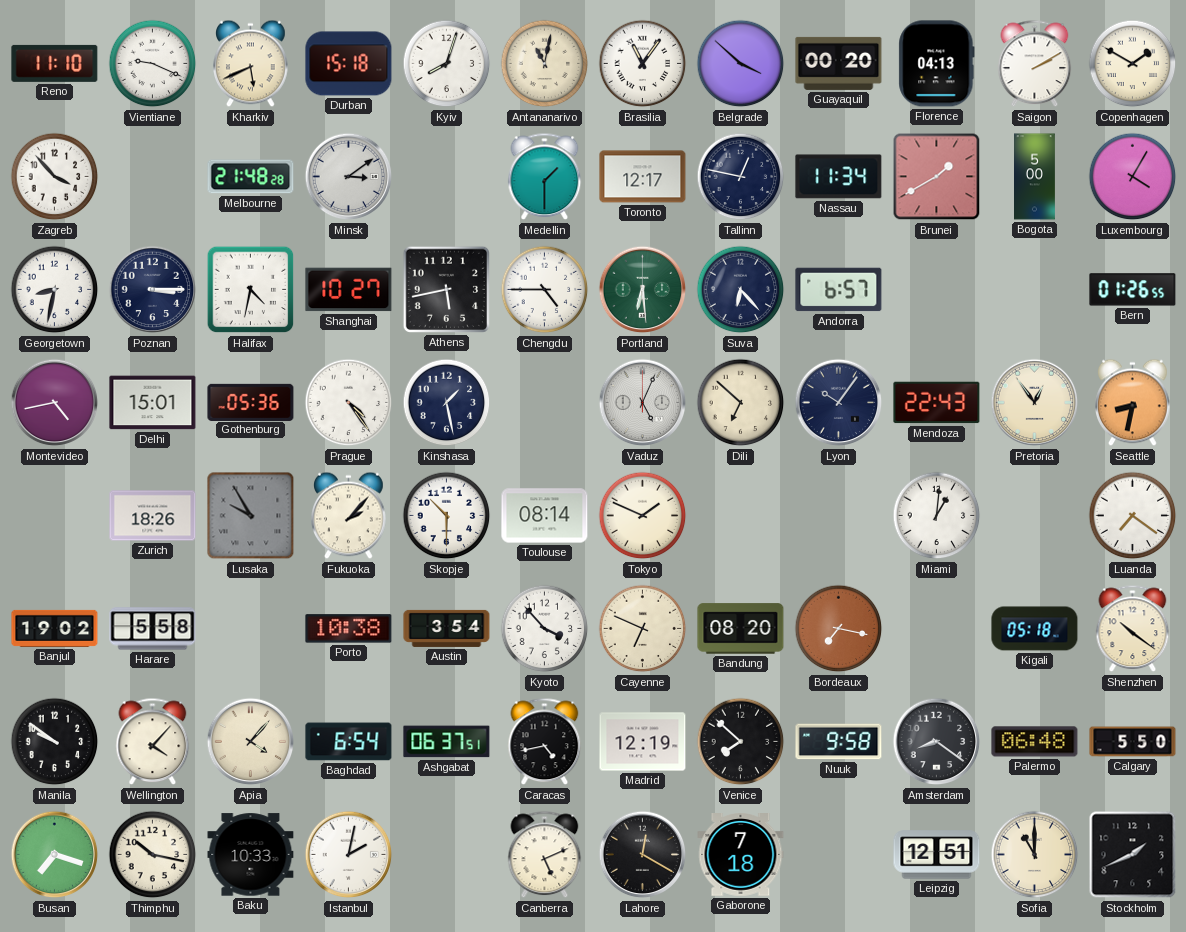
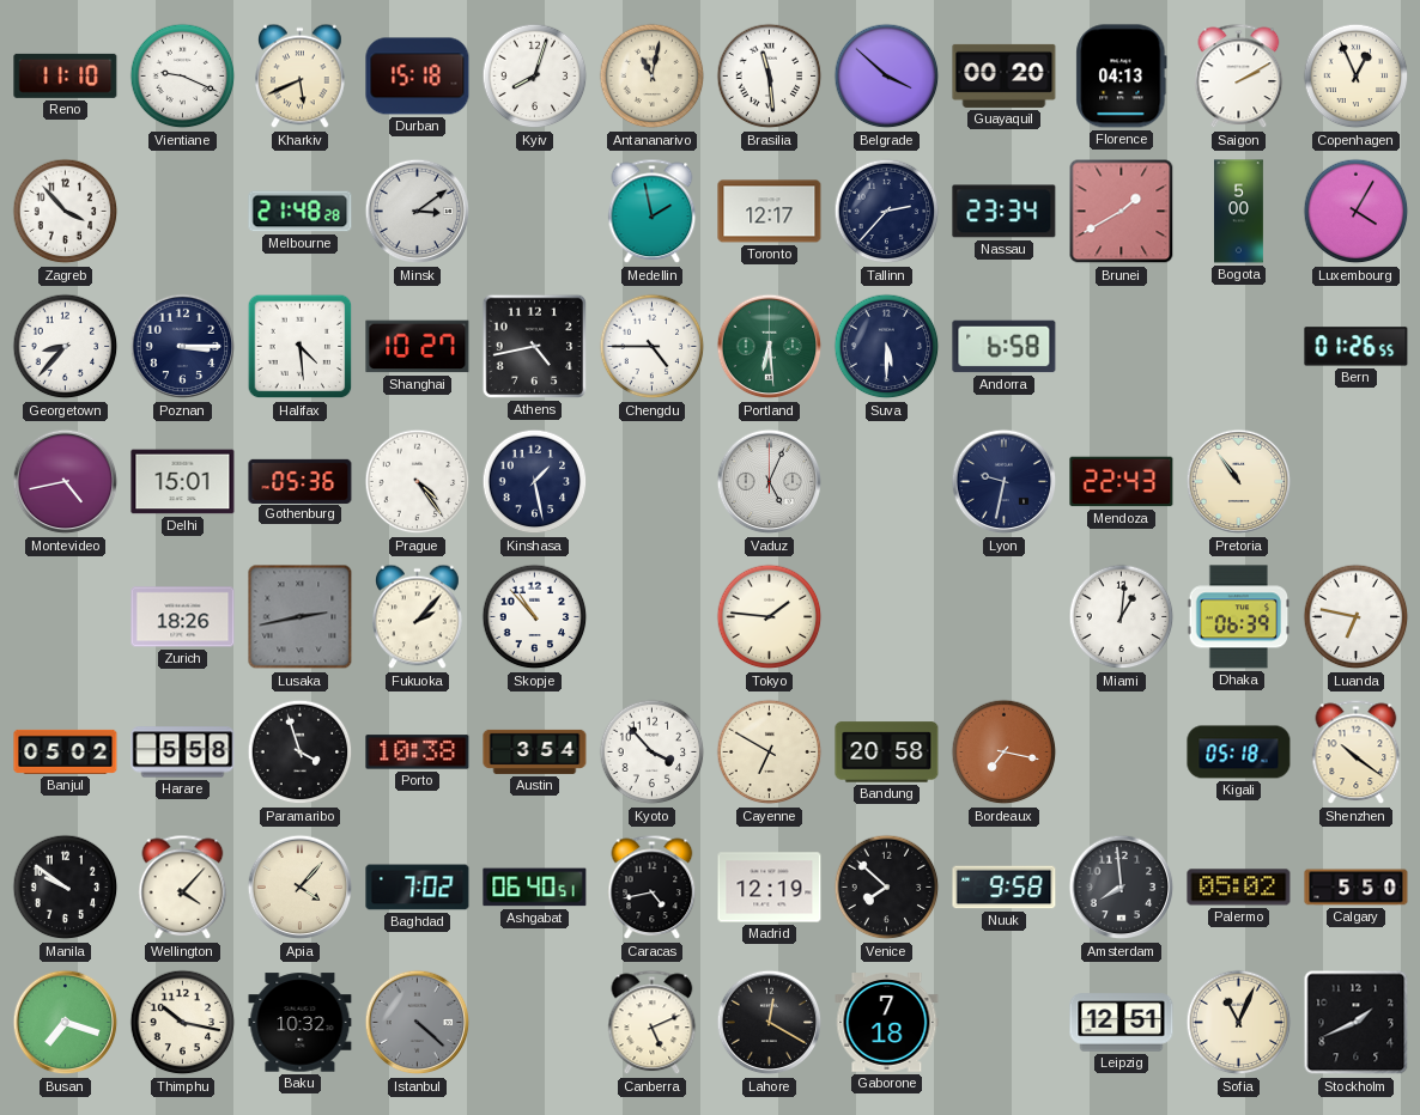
Brasilia: 11:06 -> 11:29 (770, 77)
Copenhagen: 1:50 -> 12:56 (1357, 77)
Medellin: 1:30 -> 1:58 (653, 212)
Tallinn: 12:47 -> 2:37 (887, 212)
Nassau: 11:34 -> 23:34 (1005, 212)
Georgetown: 8:32 -> 8:37 (66, 347)
Halifax: 4:32 -> 4:29 (301, 347)
Athens: 5:43 -> 4:43 (534, 346)
Suva: 6:23 -> 5:30 (887, 347)
Andorra: 6:57 -> 6:58 (1005, 347)
Dili: 6:52 -> none (741, 403)
Lyon: 10:06 -> 9:32 (1005, 482)
Pretoria: 12:54 -> 10:54 (1239, 482)
Seattle: 8:32 -> none (1133, 403)
Lusaka: 9:55 -> 2:43 (301, 617)
Skopje: 10:30 -> 10:53 (535, 617)
Toulouse: 08:14 -> none (545, 516)
Tokyo: 1:49 -> 1:46 (770, 617)
Dhaka: none -> 06:39 (1239, 617)
Luanda: 7:21 -> 6:47 (1357, 617)
Banjul: 19:02 -> 05:02 (66, 751)
Paramaribo: none -> 3:57 (301, 753)
Cayenne: 6:49 -> 6:50 (770, 753)
Bandung: 08:20 -> 20:58 (887, 753)
Baghdad: 6:54 -> 7:02 (418, 888)
Ashgabat: 06:37 -> 06:40 (535, 888)
Amsterdam: 8:21 -> 7:59 (1122, 888)
Palermo: 06:48 -> 05:02 (1239, 888)
Baku: 10:33 -> 10:32 (301, 1023)
Istanbul: 2:02 -> 4:22 (418, 1023)
Istanbul dial: white -> grey (418, 1023)
Sofia: 11:00 -> 11:04 (1239, 1023)
